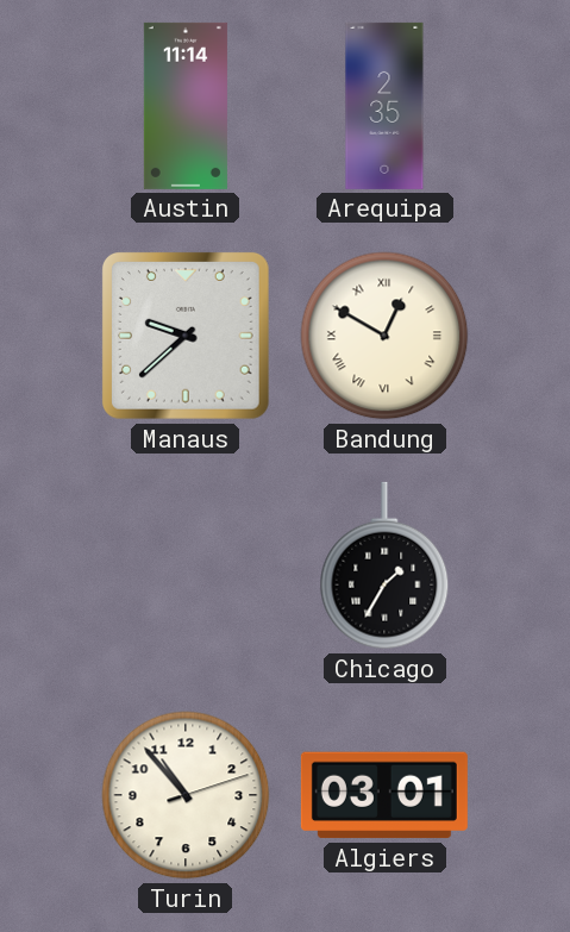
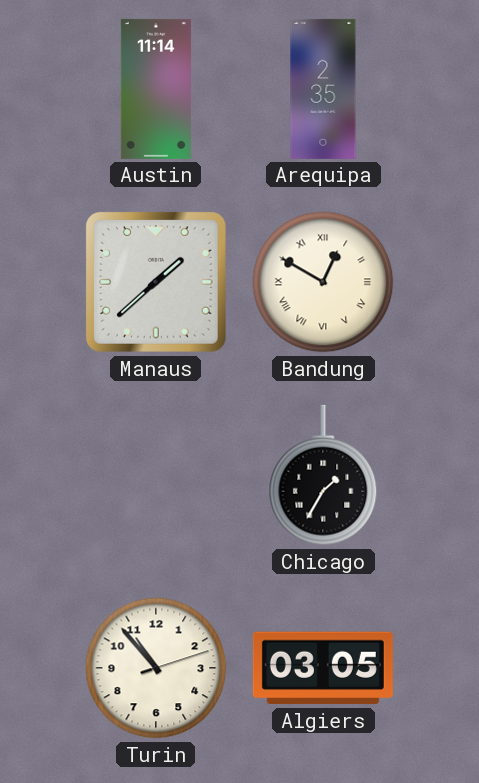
Manaus: 9:38 -> 1:38 (156, 282)
Algiers: 03:01 -> 03:05 (323, 668)
